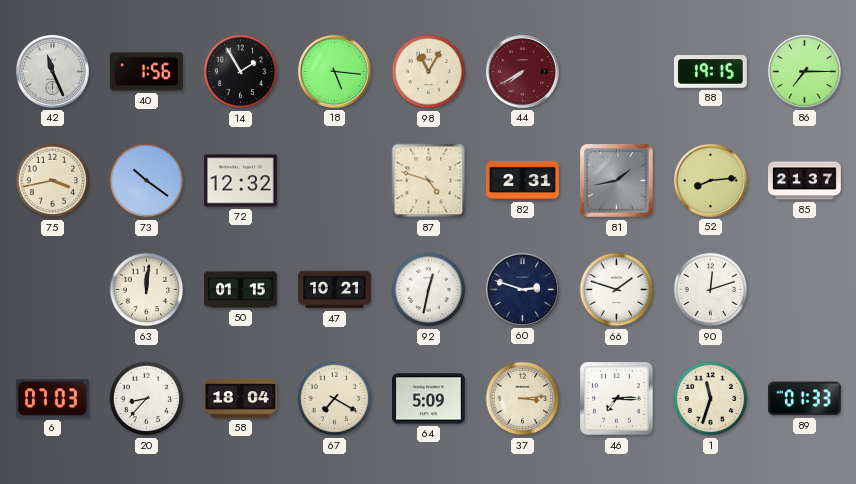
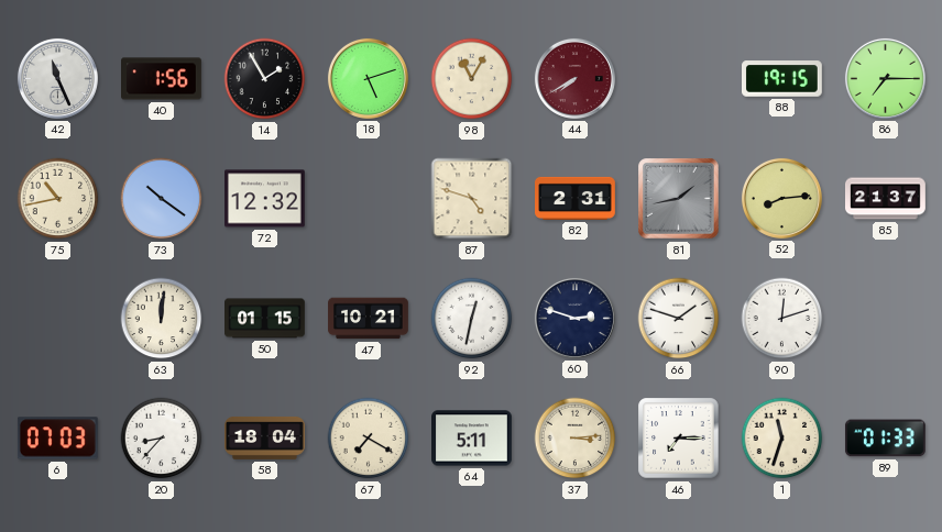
18: 5:16 -> 5:12 (368, 78)
75: 3:43 -> 10:43 (58, 199)
64: 5:09 -> 5:11 (472, 439)
